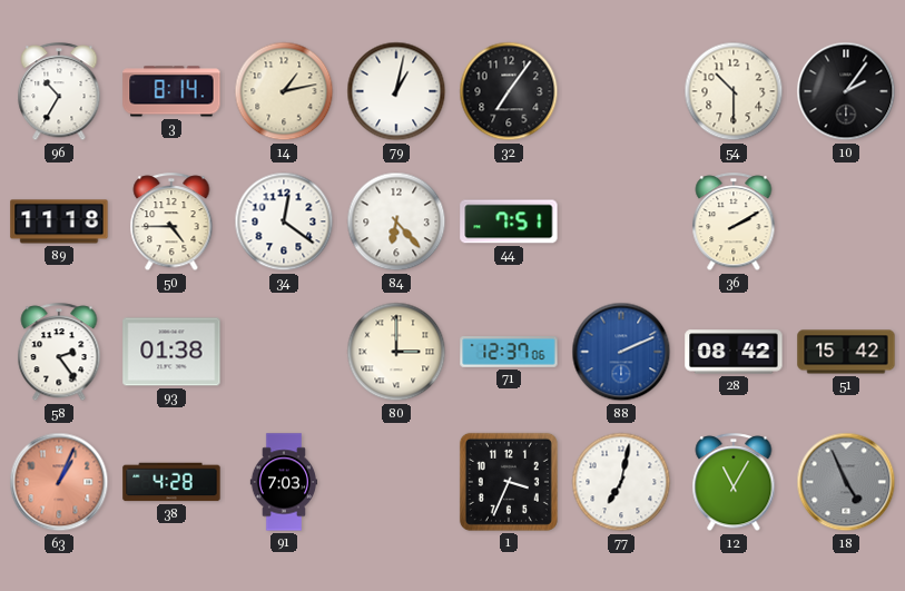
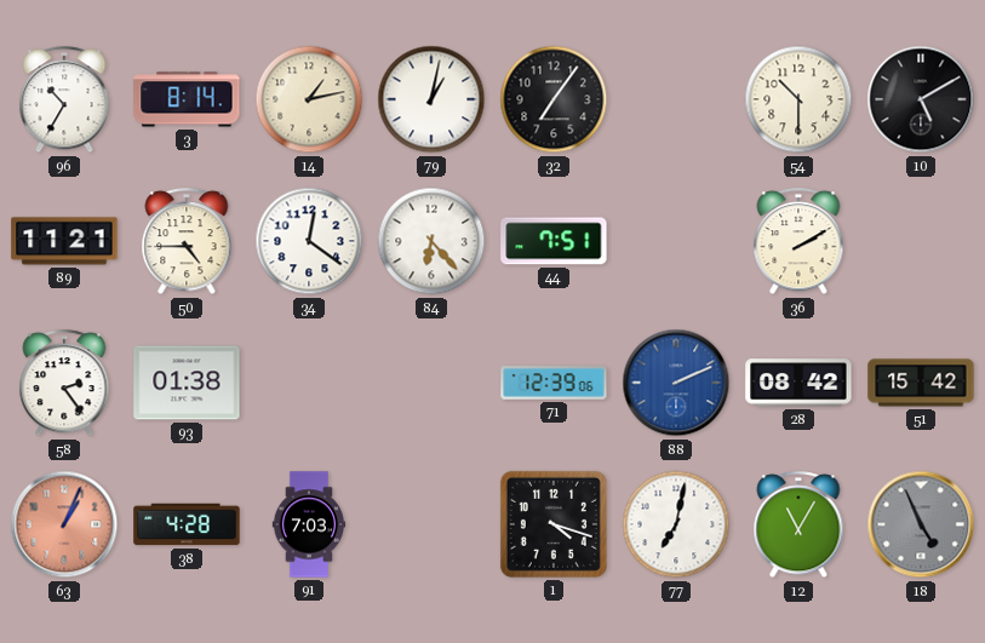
10: 2:06 -> 5:10 (921, 99)
89: 11:18 -> 11:21 (64, 241)
80: 3:00 -> none (396, 352)
71: 12:37 -> 12:39 (554, 383)
1: 3:34 -> 4:18 (554, 524)
